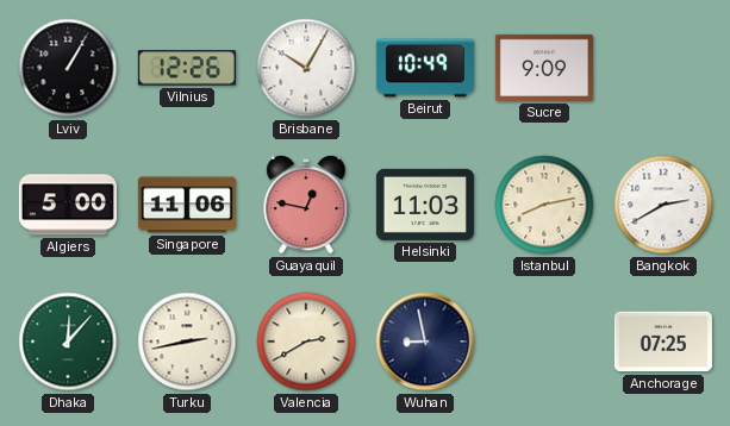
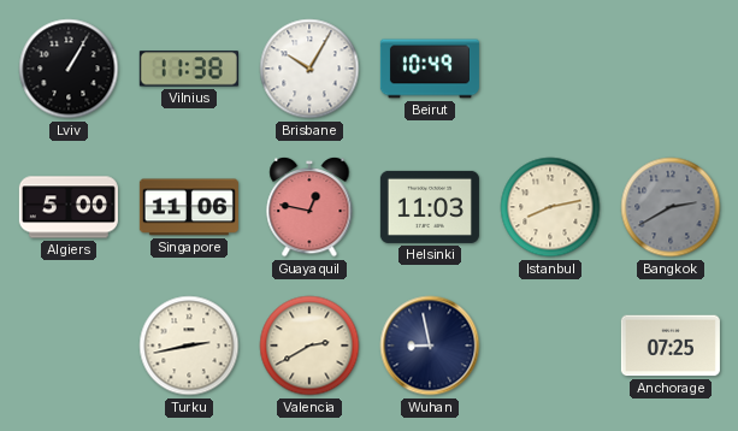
Vilnius: 12:26 -> 11:38 (189, 69)
Sucre: 9:09 -> none (544, 68)
Bangkok dial: white -> grey (671, 207)
Dhaka: 12:07 -> none (68, 342)
